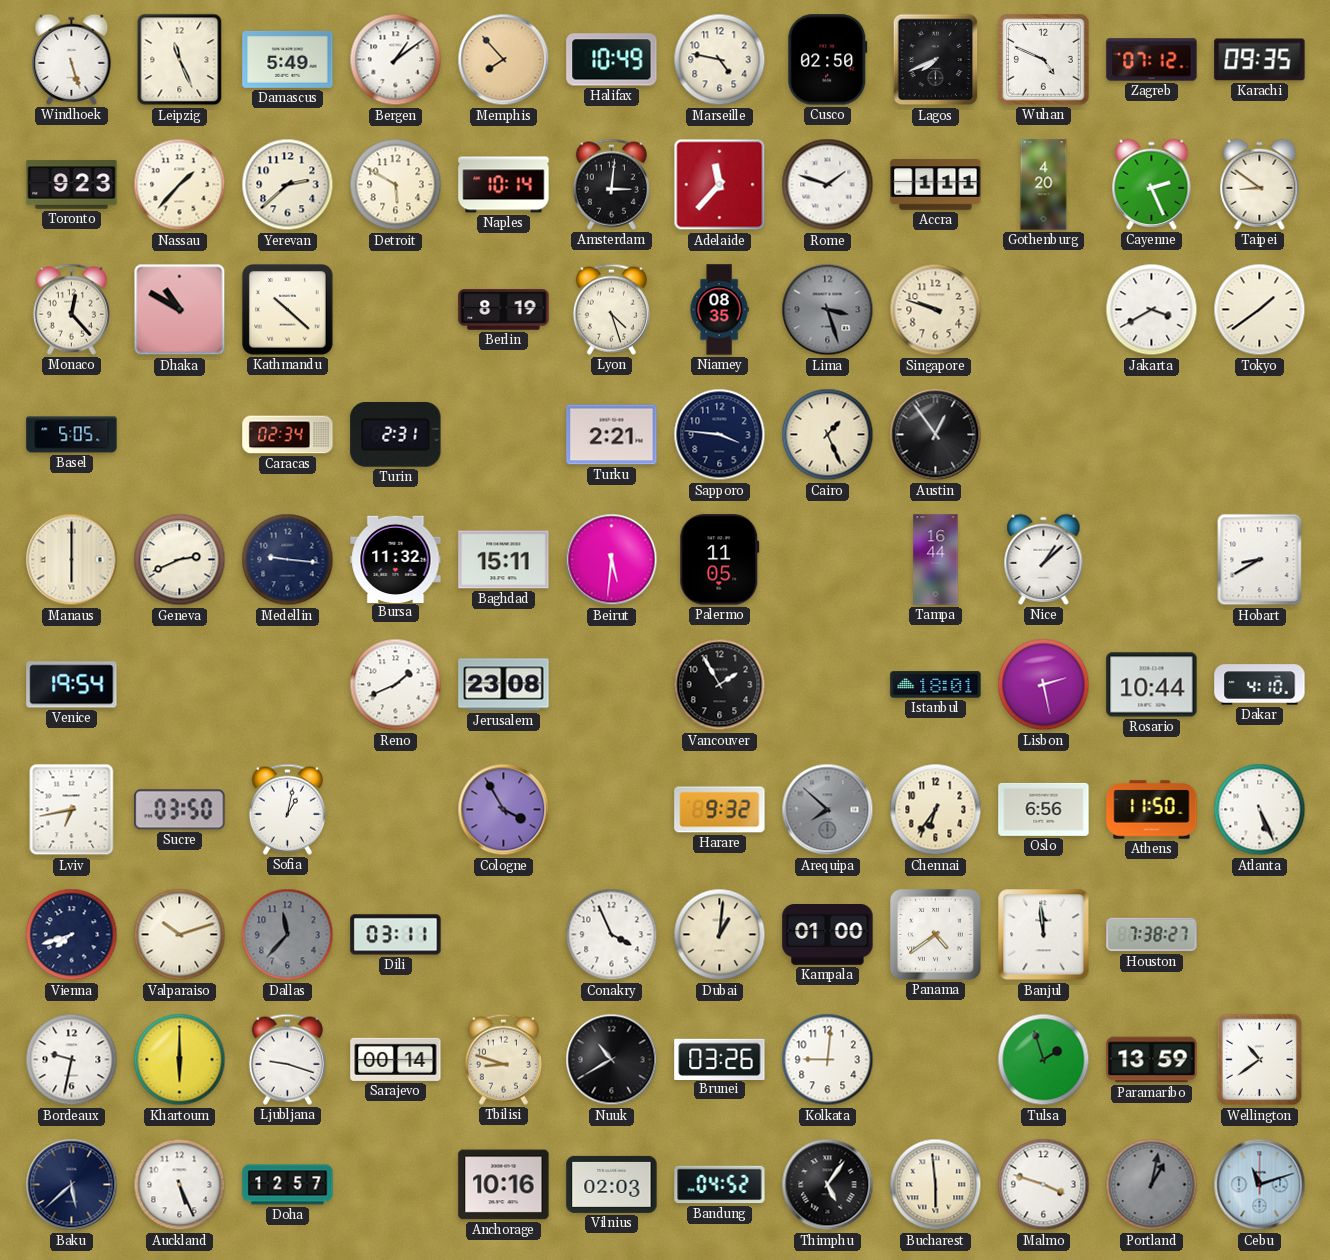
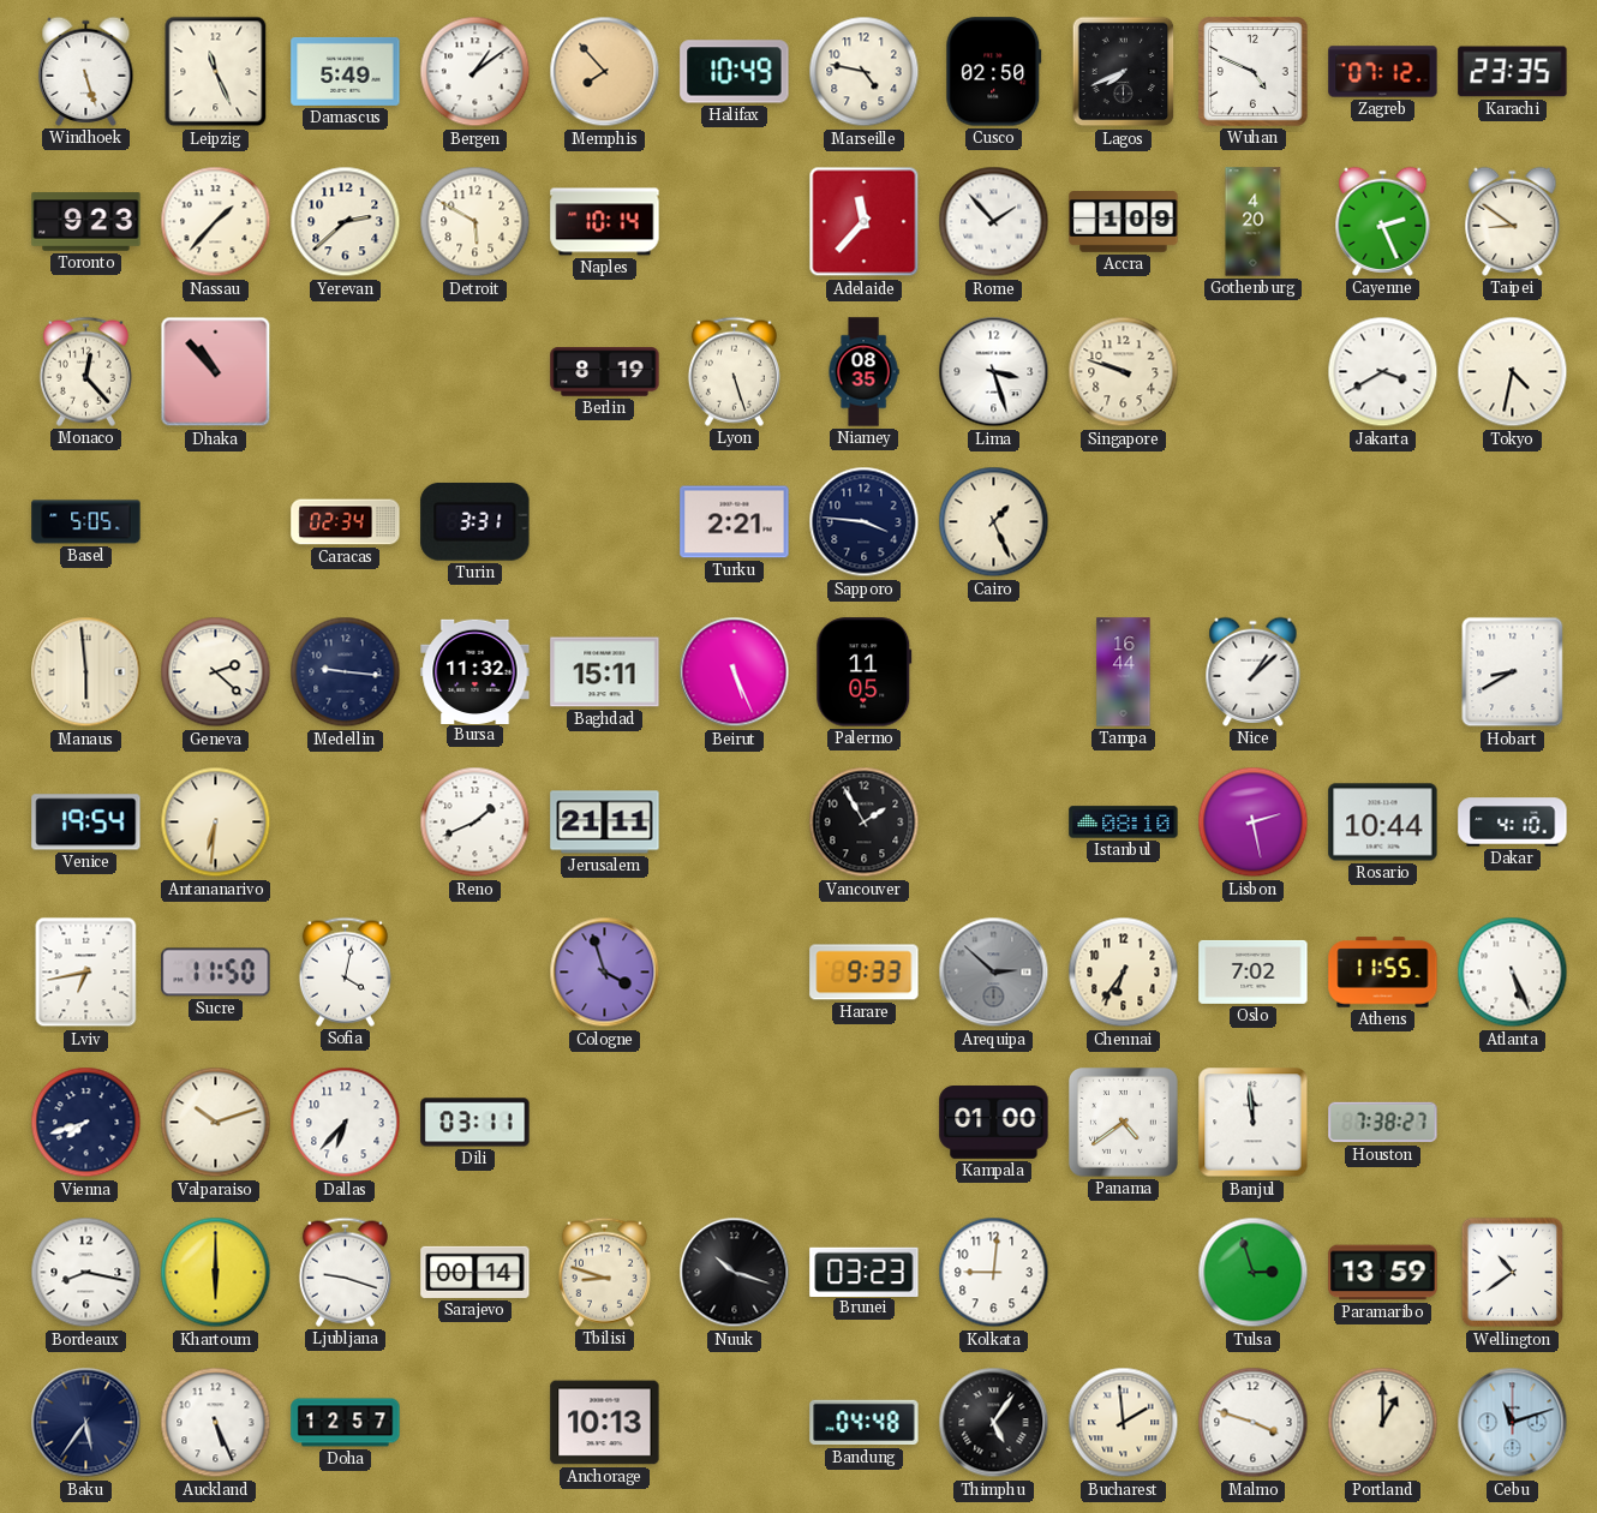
Karachi: 09:35 -> 23:35 (1513, 72)
Amsterdam: 3:01 -> none (611, 184)
Rome: 1:48 -> 1:53 (994, 222)
Accra: 1:11 -> 1:09 (1124, 222)
Dhaka: 10:50 -> 10:53 (216, 372)
Kathmandu: 10:22 -> none (288, 310)
Lyon: 4:27 -> 5:27 (734, 371)
Lima dial: grey -> white (994, 372)
Tokyo: 1:39 -> 4:32 (1513, 372)
Turin: 2:31 -> 3:31 (475, 522)
Austin: 12:54 -> none (936, 435)
Manaus: 6:00 -> 5:59 (86, 672)
Geneva: 2:41 -> 2:22 (216, 672)
Beirut: 5:31 -> 5:26 (735, 672)
Antananarivo: none -> 6:31 (216, 823)
Jerusalem: 23:08 -> 21:11 (605, 823)
Istanbul: 18:01 -> 08:10 (1124, 823)
Sucre: 03:50 -> 11:50 (216, 973)
Sofia: 1:02 -> 4:02 (345, 971)
Cologne: 3:55 -> 3:57 (605, 973)
Harare: 9:32 -> 9:33 (865, 973)
Arequipa: 7:52 -> 2:52 (994, 973)
Oslo: 6:56 -> 7:02 (1254, 971)
Athens: 11:50 -> 11:55 (1383, 973)
Dallas: 11:37 -> 6:37 (346, 1123)
Dallas dial: grey -> white (346, 1123)
Conakry: 3:56 -> none (612, 935)
Dubai: 1:01 -> none (720, 935)
Bordeaux: 9:32 -> 8:17 (86, 1273)
Nuuk: 10:40 -> 10:18 (735, 1273)
Brunei: 03:26 -> 03:23 (865, 1272)
Tulsa: 1:57 -> 2:57 (1254, 1273)
Baku: 5:38 -> 5:36 (86, 1423)
Anchorage: 10:16 -> 10:13 (605, 1423)
Vilnius: 02:03 -> none (612, 1184)
Bandung: 04:52 -> 04:48 (865, 1423)
Bucharest: 5:59 -> 1:59 (1124, 1423)
Portland: 1:02 -> 1:00 (1383, 1423)
Portland dial: grey -> cream (1383, 1423)
